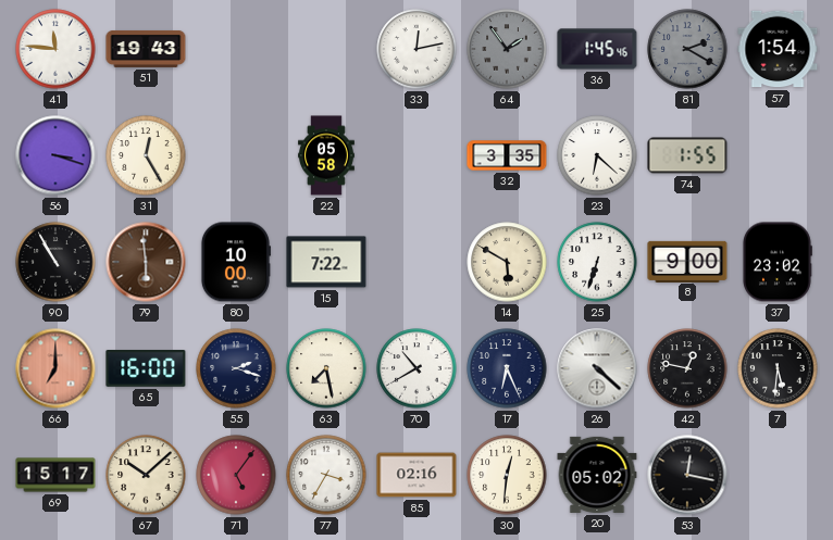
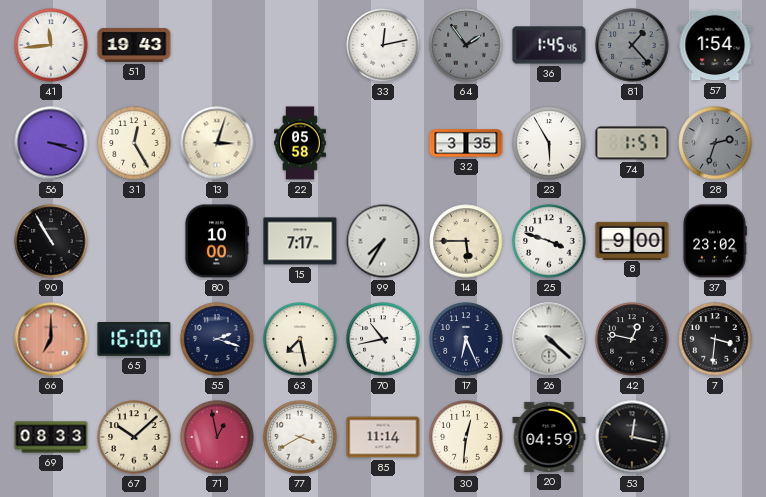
41: 11:46 -> 11:44 (51, 45)
81: 2:20 -> 1:23 (632, 45)
13: none -> 3:03 (217, 143)
23: 6:22 -> 5:55 (549, 143)
74: 1:55 -> 1:57 (632, 143)
28: none -> 2:33 (715, 143)
79: 5:59 -> none (146, 262)
15: 7:22 -> 7:17 (300, 241)
99: none -> 7:35 (383, 241)
14: 5:50 -> 5:45 (466, 241)
25: 6:33 -> 3:48 (549, 241)
70: 10:40 -> 10:43 (383, 339)
7: 5:31 -> 3:31 (715, 339)
69: 15:17 -> 08:33 (51, 437)
71: 5:06 -> 12:58 (217, 437)
77: 3:35 -> 3:40 (300, 437)
85: 02:16 -> 11:14 (383, 437)
20: 05:02 -> 04:59 (549, 437)
